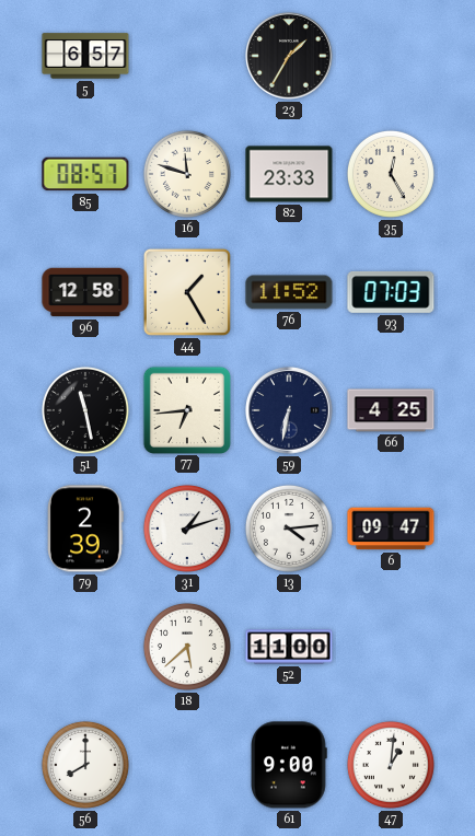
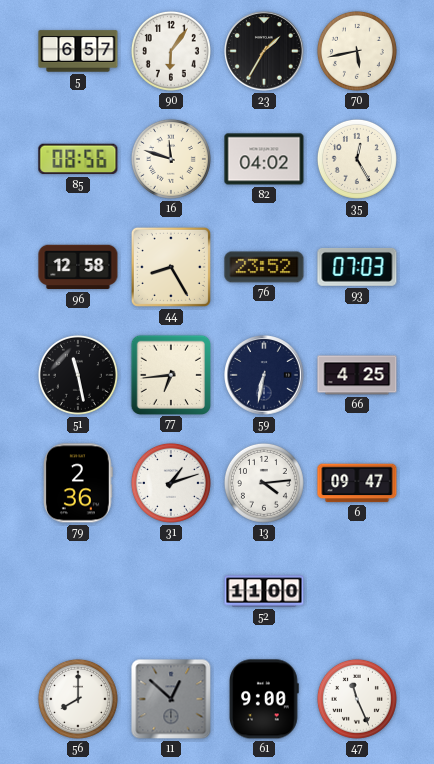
90: none -> 6:06 (171, 51)
70: none -> 5:43 (357, 51)
85: 08:57 -> 08:56 (78, 159)
82: 23:33 -> 04:02 (264, 159)
44: 1:25 -> 8:25 (171, 267)
76: 11:52 -> 23:52 (264, 267)
79: 2:39 -> 2:36 (78, 483)
18: 5:38 -> none (187, 647)
11: none -> 12:52 (171, 699)
47: 1:01 -> 11:26 (357, 699)
